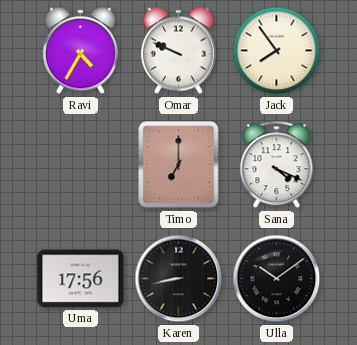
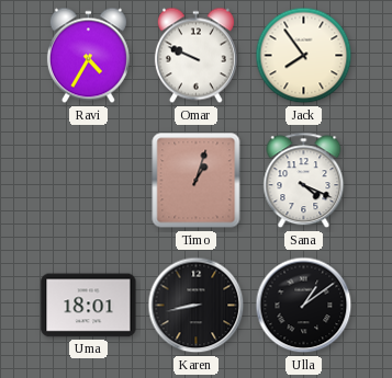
Timo: 7:00 -> 1:03 (197, 181)
Uma: 17:56 -> 18:01 (89, 306)
Ulla: 10:09 -> 1:09 (304, 306)
